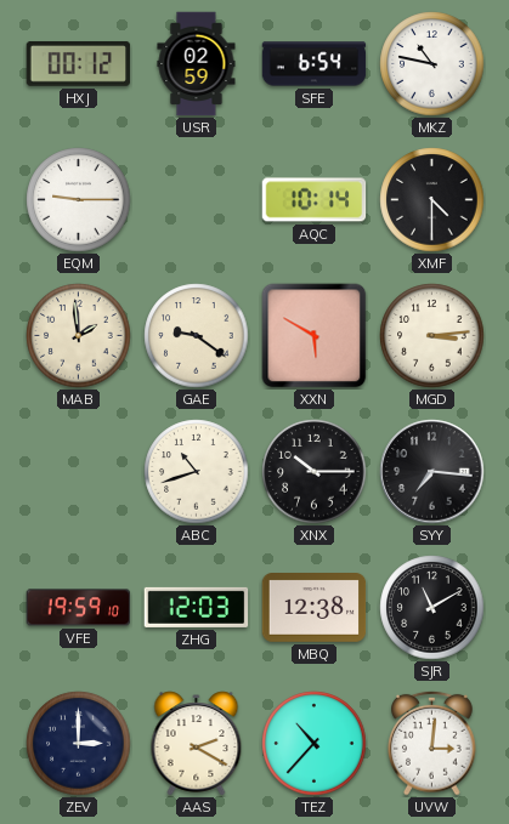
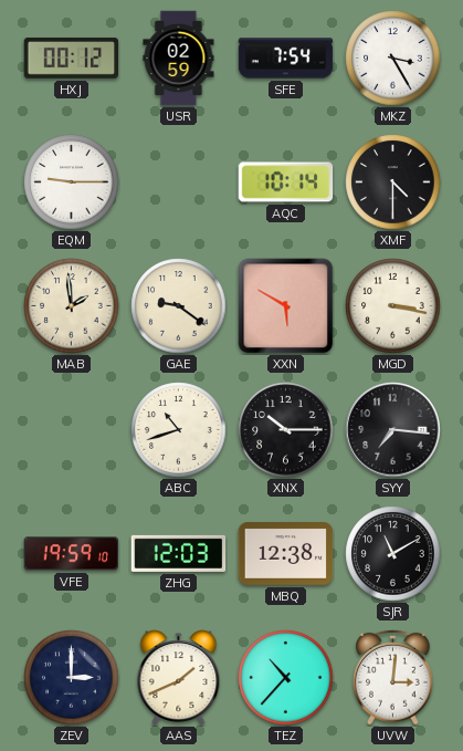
SFE: 6:54 -> 7:54 (286, 59)
MKZ: 10:47 -> 3:25 (393, 59)
MGD: 3:14 -> 3:17 (393, 306)
AAS: 2:20 -> 1:41 (179, 678)
